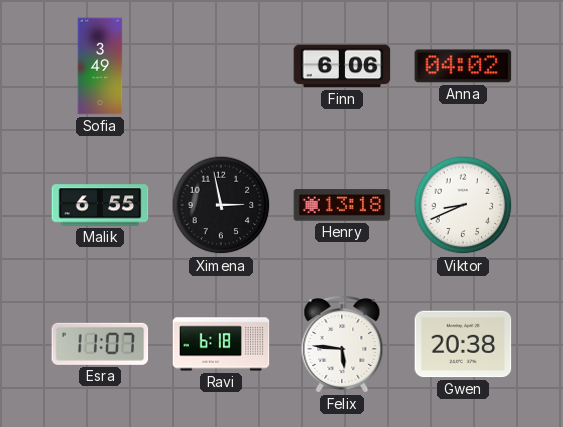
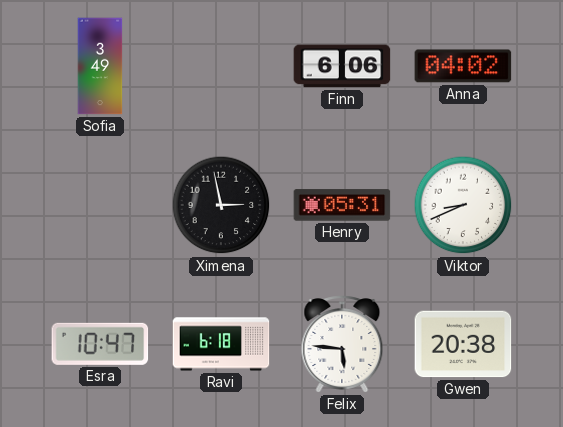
Malik: 6:55 -> none (100, 205)
Henry: 13:18 -> 05:31 (342, 205)
Esra: 11:07 -> 10:47 (100, 344)
